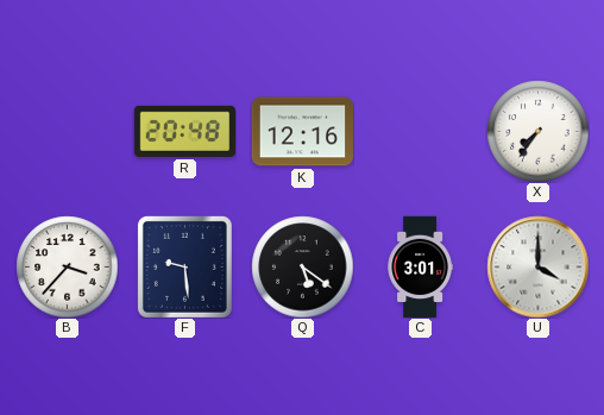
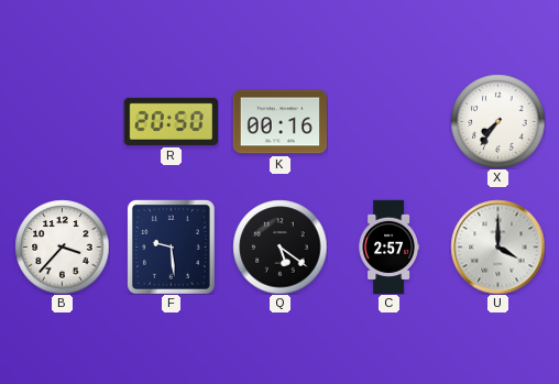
R: 20:48 -> 20:50 (171, 121)
K: 12:16 -> 00:16 (279, 122)
C: 3:01 -> 2:57 (388, 246)
